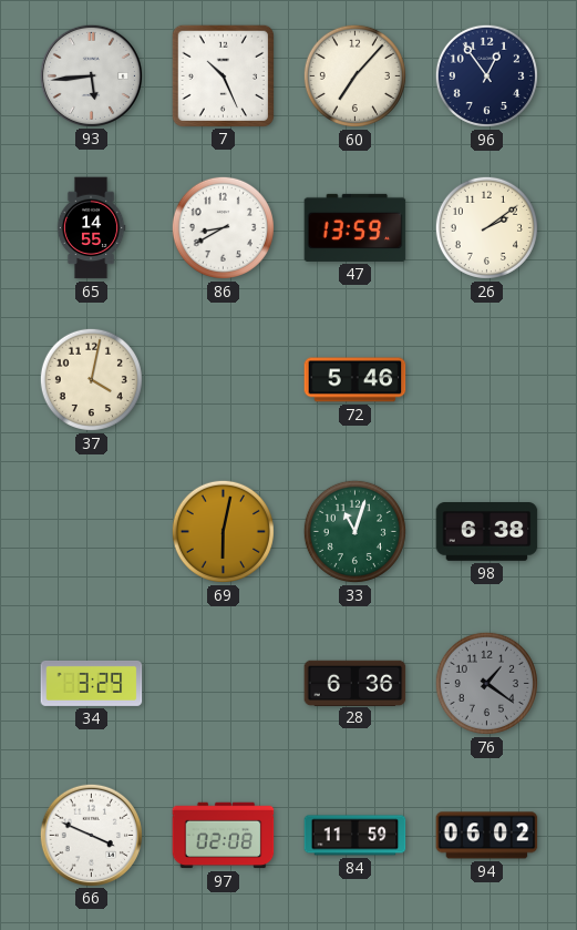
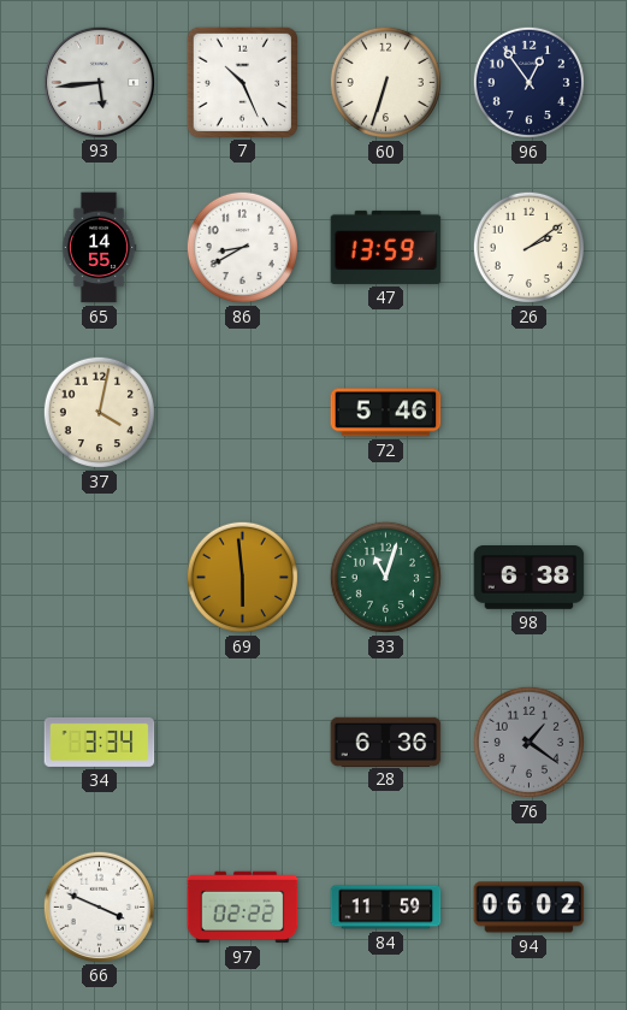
60: 7:07 -> 6:33 (385, 82)
69: 6:02 -> 5:59 (242, 577)
34: 3:29 -> 3:34 (100, 742)
97: 02:08 -> 02:22 (243, 908)
